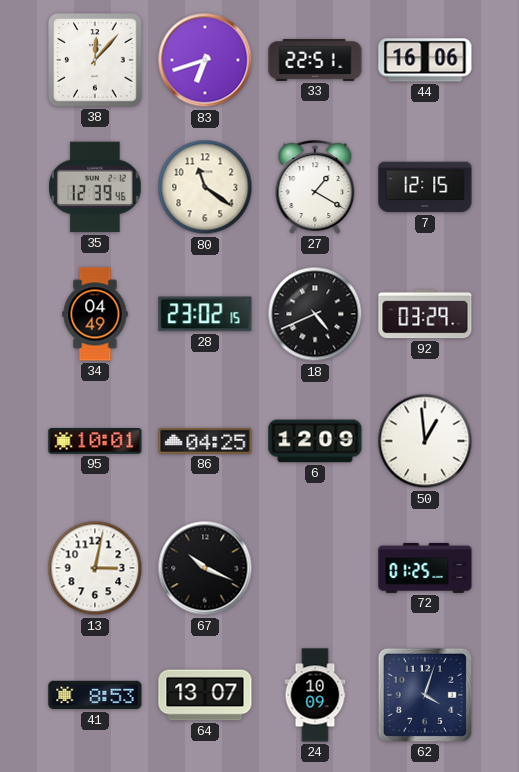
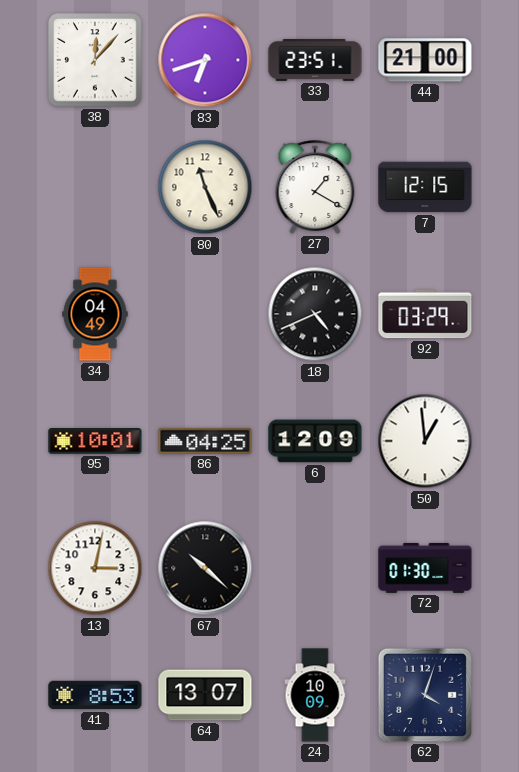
33: 22:51 -> 23:51 (315, 60)
44: 16:06 -> 21:00 (425, 60)
35: 12:39 -> none (95, 187)
80: 11:21 -> 11:26 (205, 187)
28: 23:02 -> none (205, 314)
67: 10:19 -> 10:22 (205, 568)
72: 01:25 -> 01:30 (425, 568)
